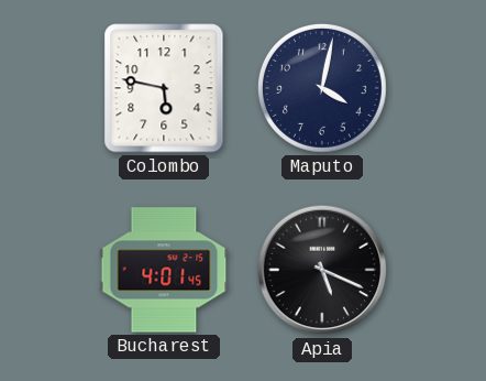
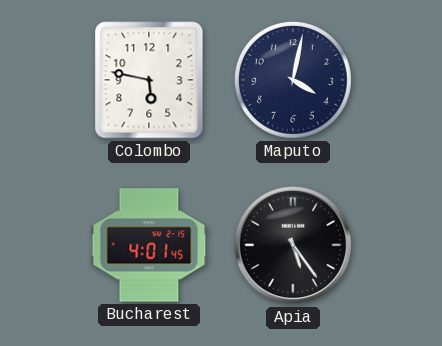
Apia: 5:19 -> 5:24 (293, 245)
